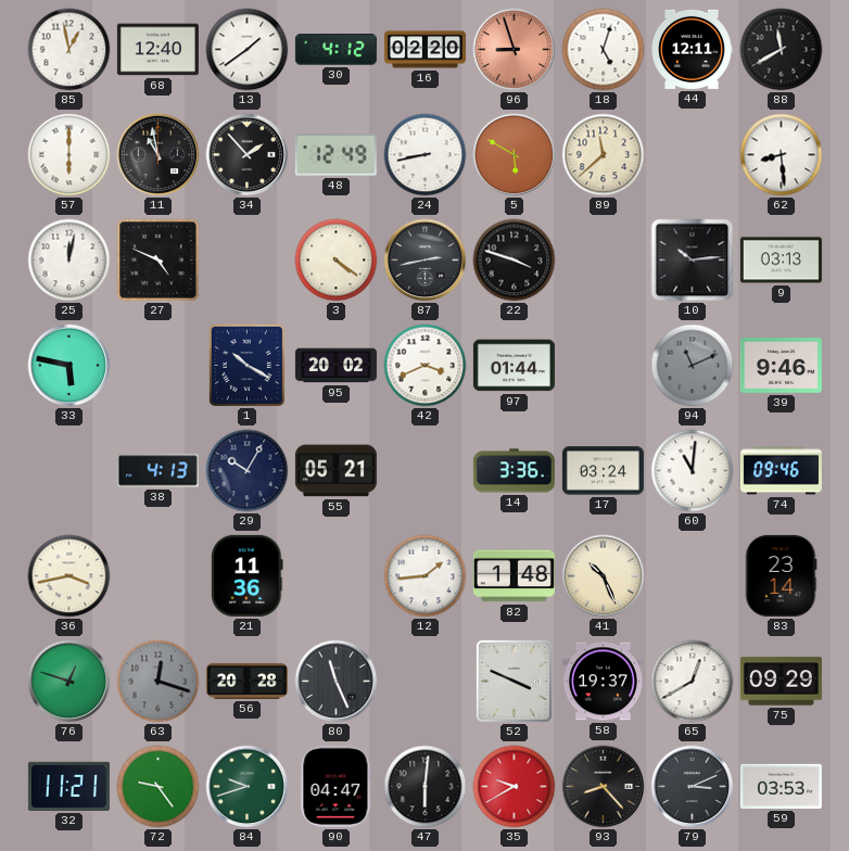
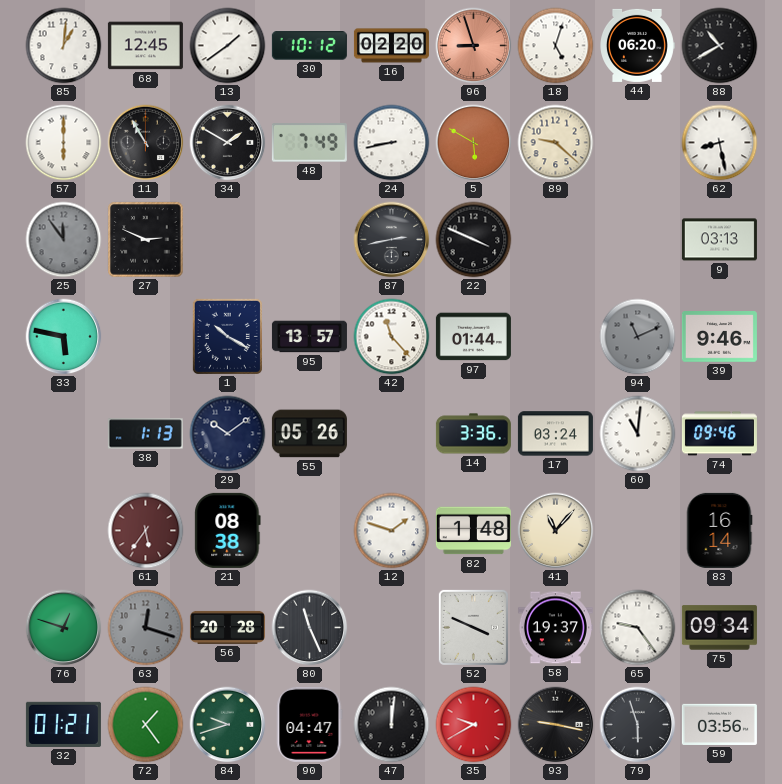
85: 12:58 -> 1:01 (64, 46)
68: 12:40 -> 12:45 (145, 46)
30: 4:12 -> 10:12 (309, 46)
44: 12:11 -> 06:20 (638, 45)
88: 11:40 -> 10:40 (720, 46)
11: 10:58 -> 10:55 (146, 143)
34: 1:53 -> 1:50 (228, 143)
48: 12:49 -> 7:49 (309, 143)
89: 11:38 -> 9:22 (556, 143)
62: 8:29 -> 8:28 (720, 143)
25: 12:02 -> 11:54 (64, 240)
25 dial: white -> grey (64, 240)
27: 4:49 -> 2:49 (146, 240)
3: 4:21 -> none (337, 261)
22: 3:48 -> 3:49 (474, 240)
10: 10:14 -> none (693, 261)
95: 20:02 -> 13:57 (309, 337)
42: 3:41 -> 11:23 (392, 337)
38: 4:13 -> 1:13 (145, 434)
29: 10:05 -> 10:09 (228, 434)
55: 05:21 -> 05:26 (309, 434)
36: 3:43 -> none (69, 576)
61: none -> 5:36 (146, 531)
21: 11:36 -> 08:38 (228, 530)
12: 1:44 -> 1:48 (392, 531)
41: 10:26 -> 11:07 (556, 531)
83: 23:14 -> 16:14 (719, 530)
65: 12:40 -> 9:24 (638, 628)
75: 09:29 -> 09:34 (719, 628)
32: 11:21 -> 01:21 (63, 724)
72: 9:24 -> 1:24 (146, 725)
47: 6:01 -> 12:01 (392, 725)
93: 8:23 -> 9:17 (556, 725)
79: 3:11 -> 5:57 (638, 725)
59: 03:53 -> 03:56 (719, 724)
